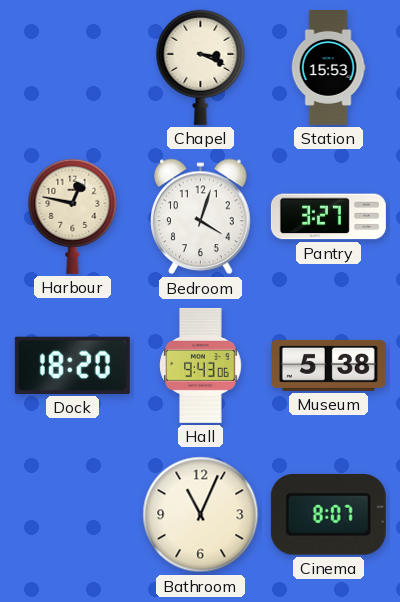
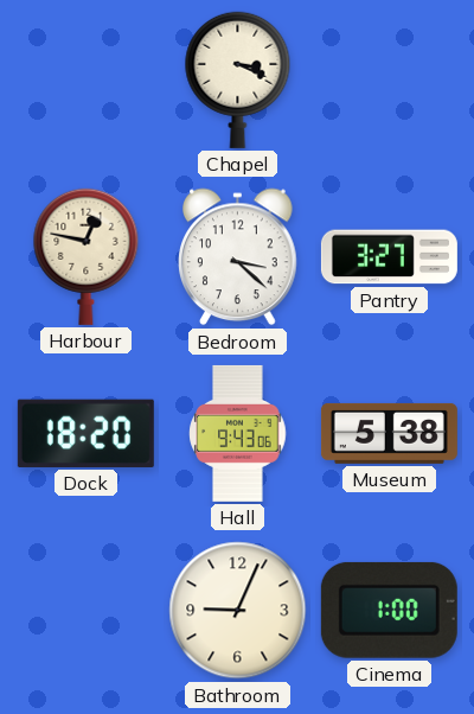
Station: 15:53 -> none (328, 67)
Bedroom: 4:03 -> 3:22 (238, 257)
Bathroom: 11:04 -> 9:04 (238, 611)
Cinema: 8:07 -> 1:00 (389, 610)
